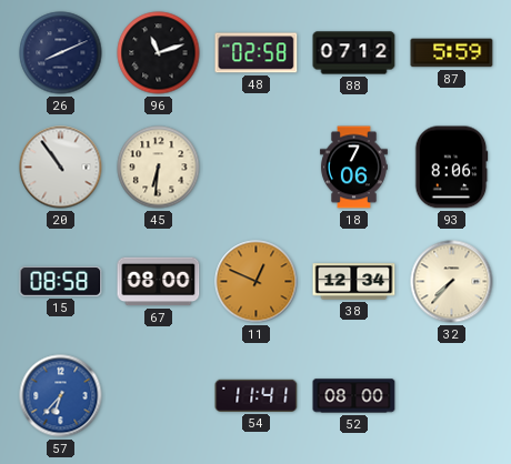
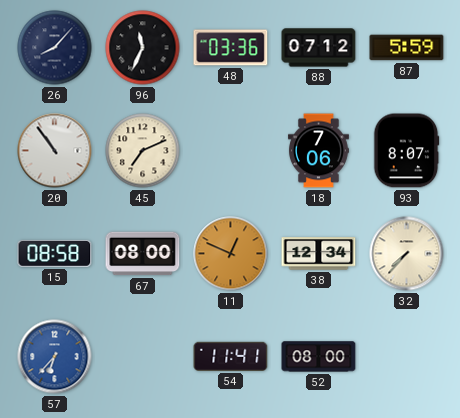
26: 8:11 -> 8:07 (55, 48)
96: 11:12 -> 11:34 (143, 48)
48: 02:58 -> 03:36 (231, 48)
45: 6:31 -> 7:11 (143, 151)
93: 8:06 -> 8:07 (406, 151)
